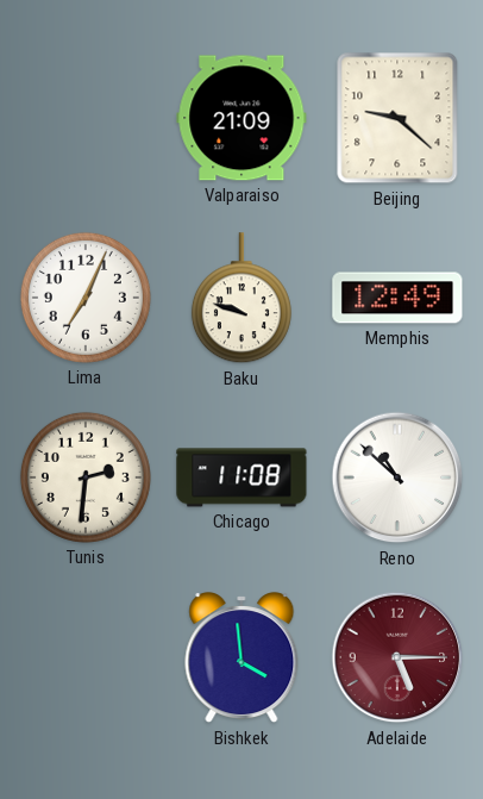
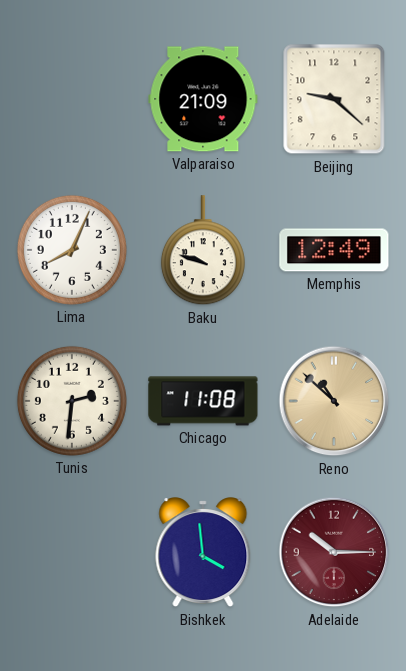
Lima: 7:04 -> 8:04 (72, 250)
Reno dial: white -> champagne (334, 401)
Adelaide: 5:15 -> 10:15 (334, 552)
